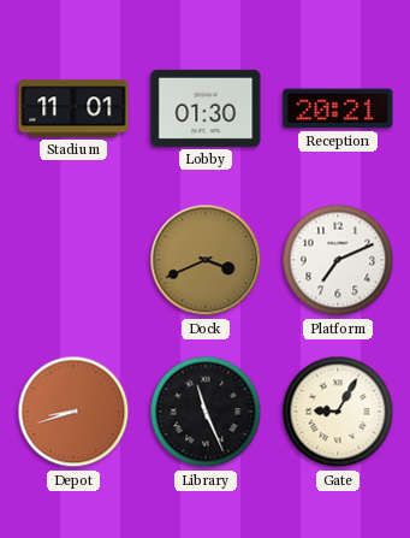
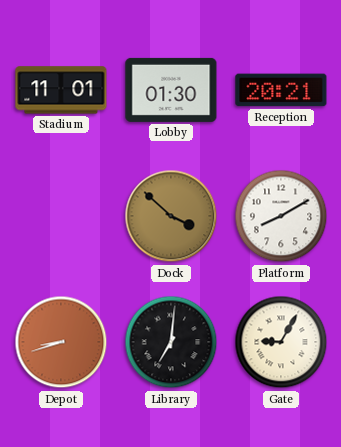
Dock: 3:41 -> 3:52 (171, 216)
Platform: 7:11 -> 8:10 (281, 216)
Library: 11:26 -> 7:01 (171, 342)
